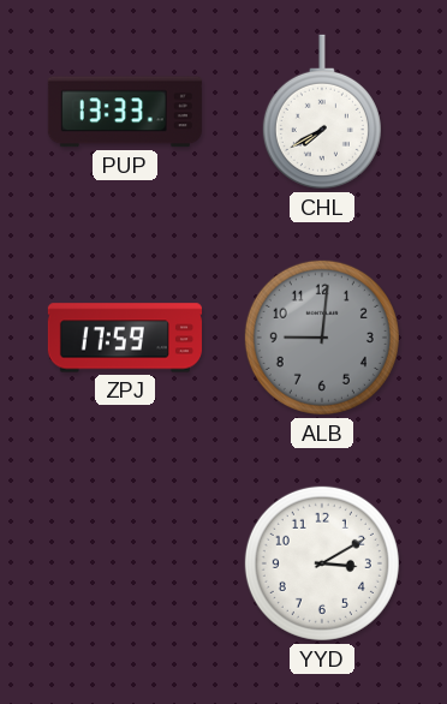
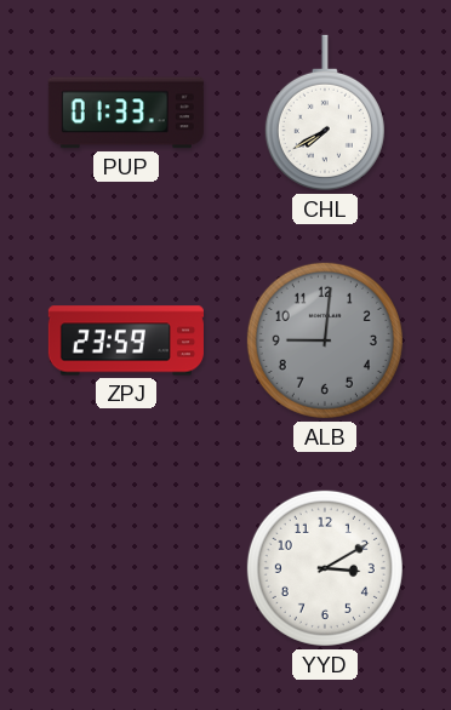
PUP: 13:33 -> 01:33 (126, 113)
ZPJ: 17:59 -> 23:59 (126, 340)
